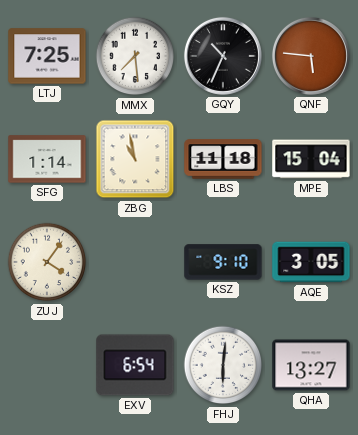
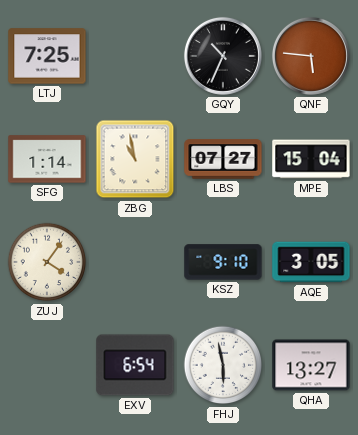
MMX: 7:29 -> none (135, 56)
LBS: 11:18 -> 07:27 (223, 159)
FHJ: 6:01 -> 5:58 (223, 365)
